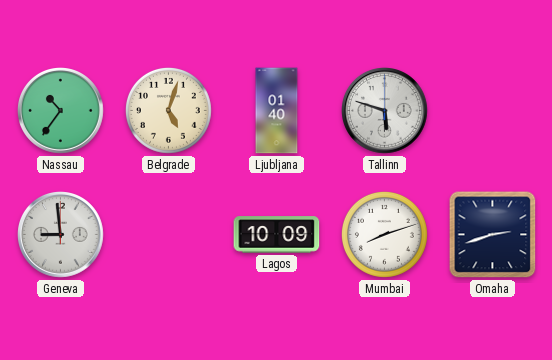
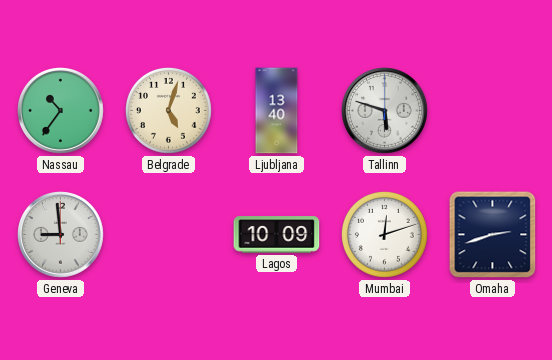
Ljubljana: 01:40 -> 13:40 (277, 111)
Mumbai: 8:12 -> 12:12 (384, 234)
